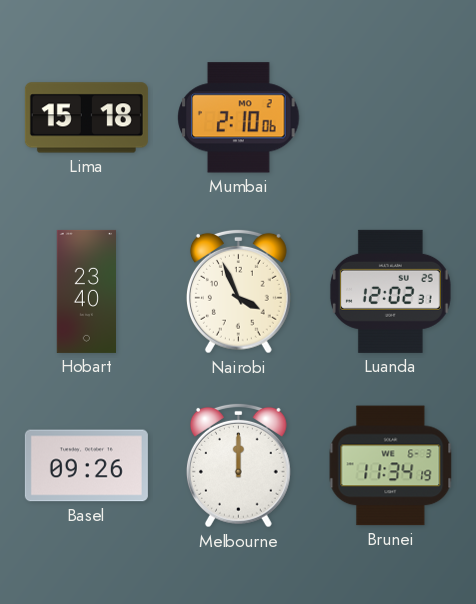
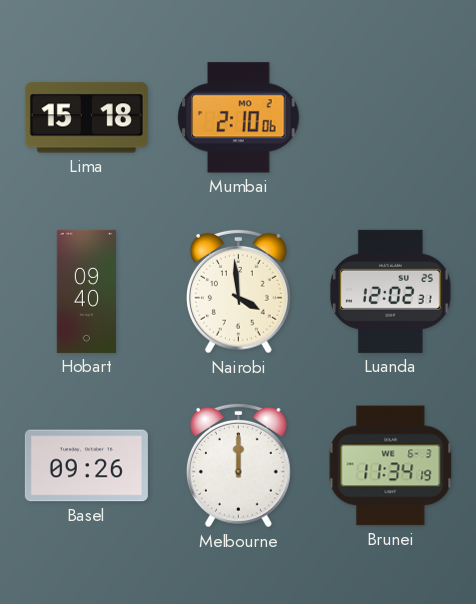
Hobart: 23:40 -> 09:40 (87, 291)
Nairobi: 3:56 -> 3:59 (238, 291)
